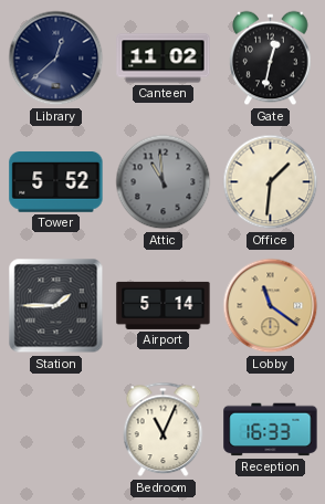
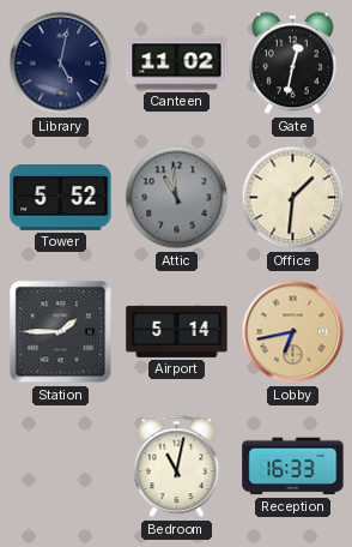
Library: 12:38 -> 5:02 (61, 64)
Lobby: 11:21 -> 6:43 (293, 332)
Bedroom: 11:04 -> 11:02 (177, 467)
